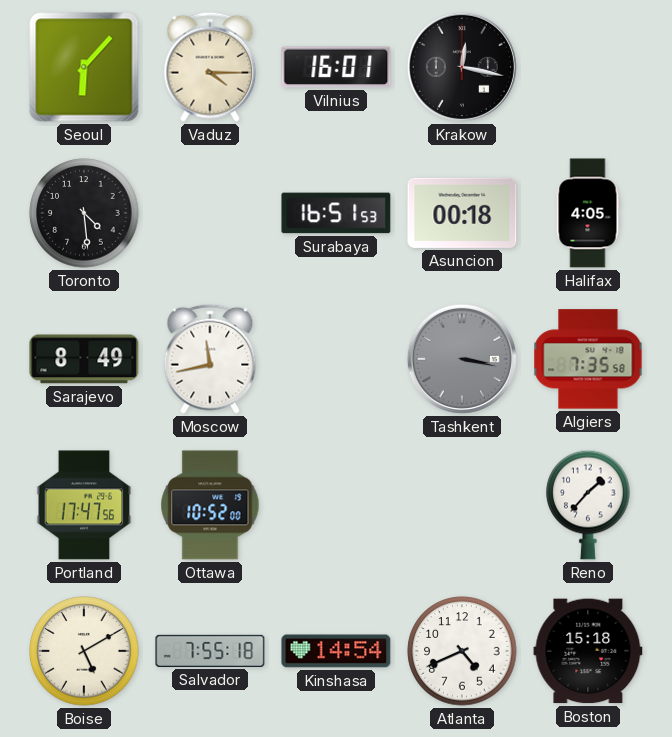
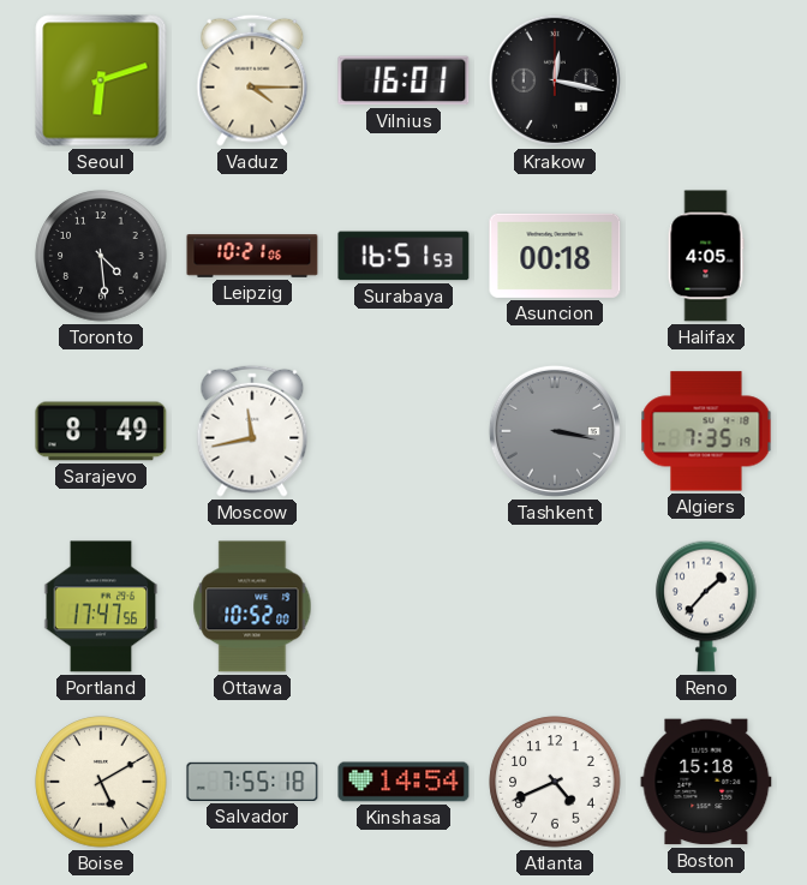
Seoul: 6:07 -> 6:12 (101, 80)
Leipzig: none -> 10:21 (252, 256)
Algiers: 7:35:58 -> 7:35:19 (706, 431)
